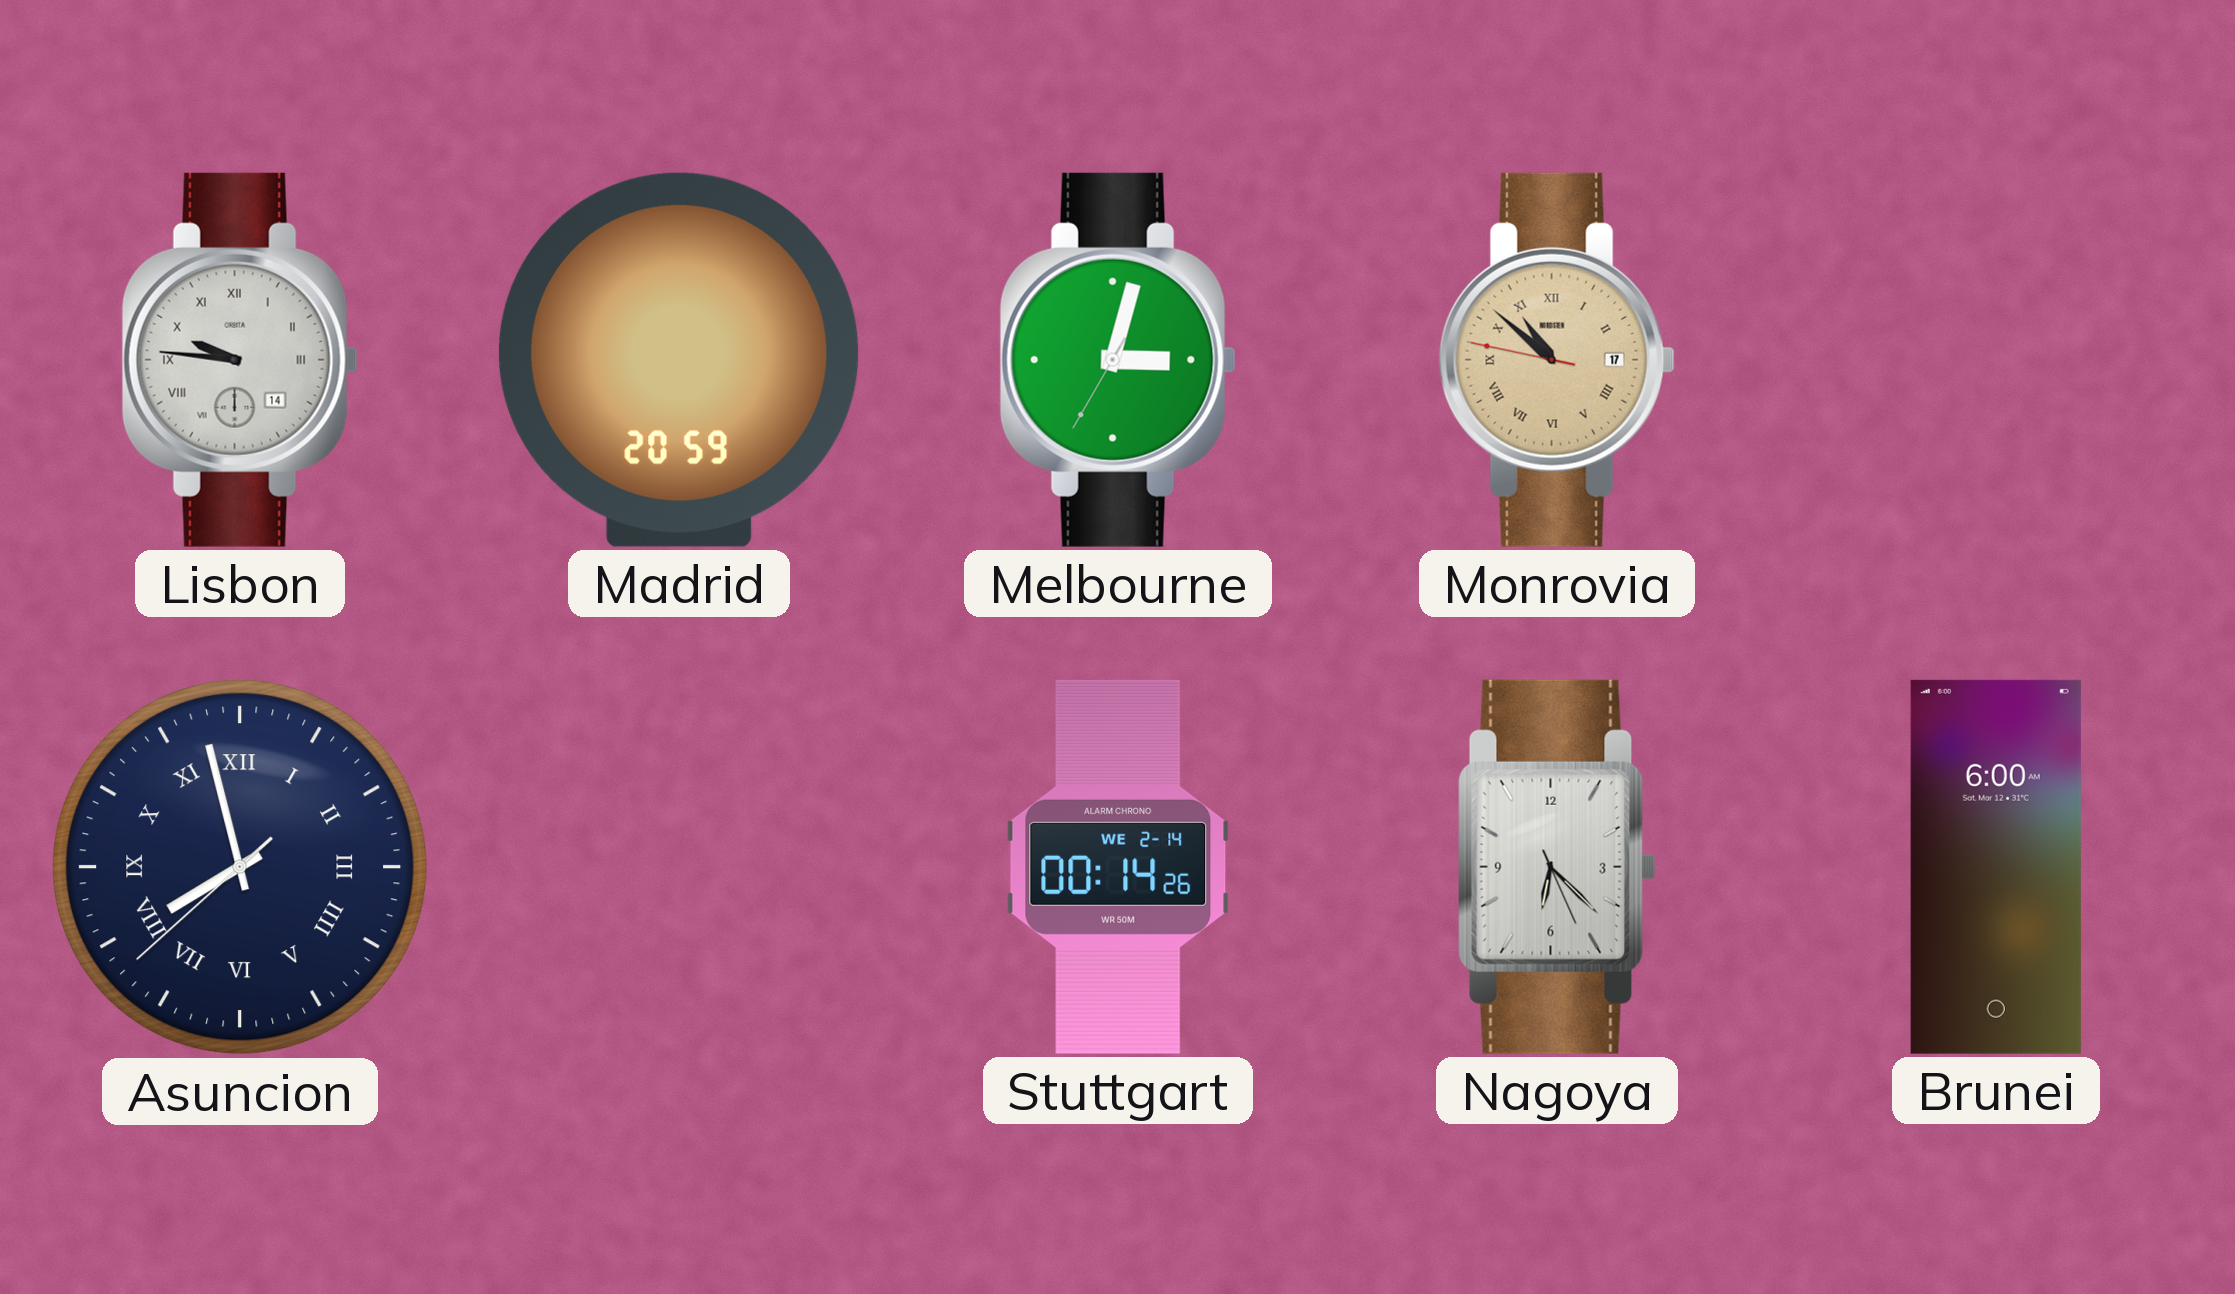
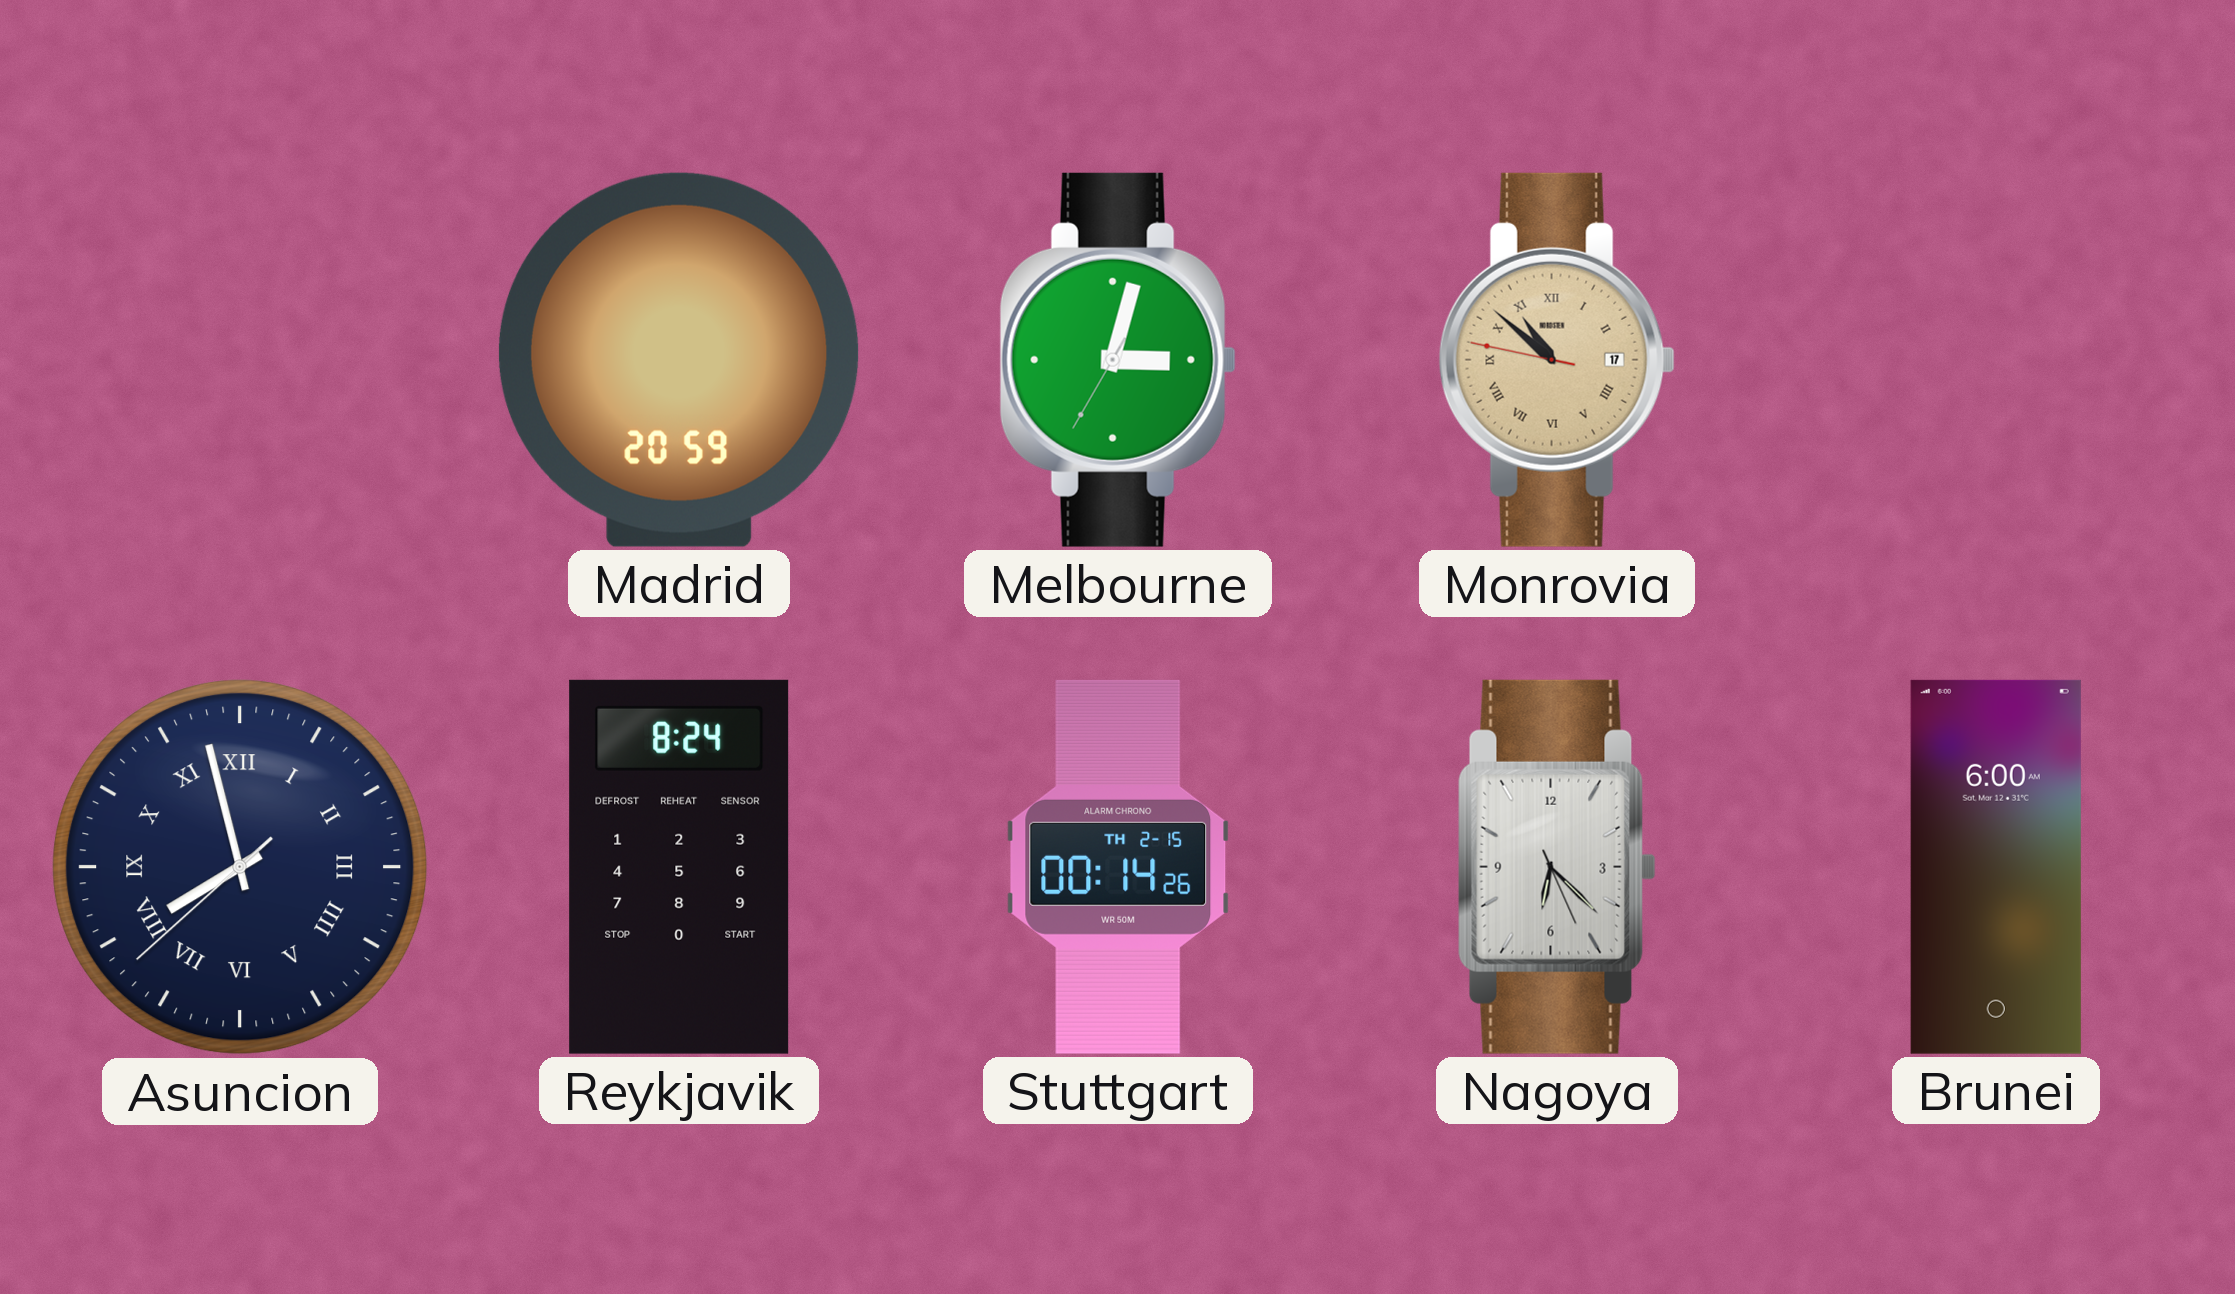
Lisbon: 9:46 -> none (240, 360)
Reykjavik: none -> 8:24 (679, 867)
Stuttgart date: WE 2-14 -> TH 2-15 (1118, 867)
